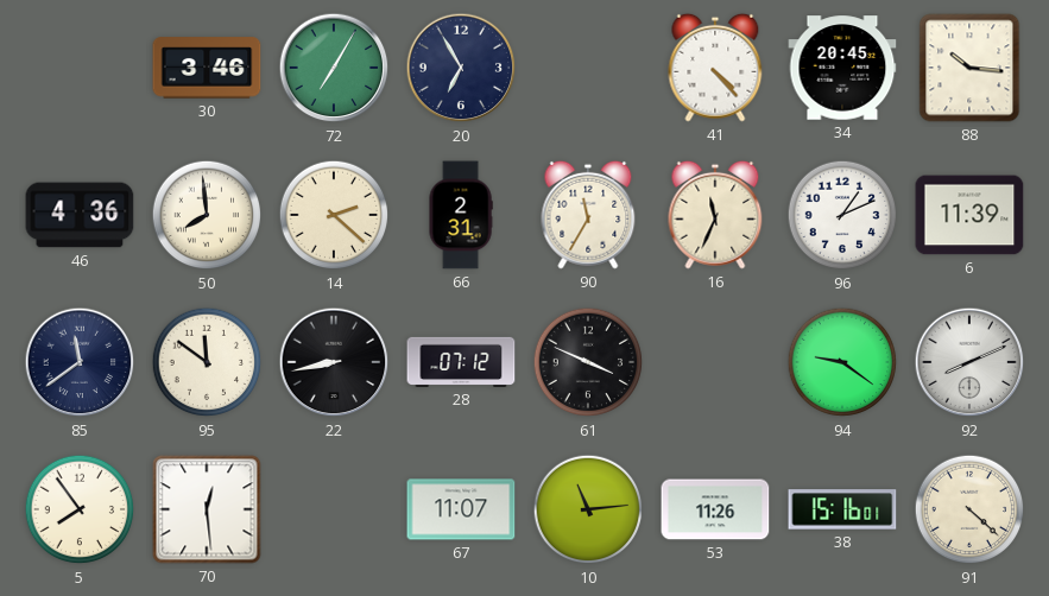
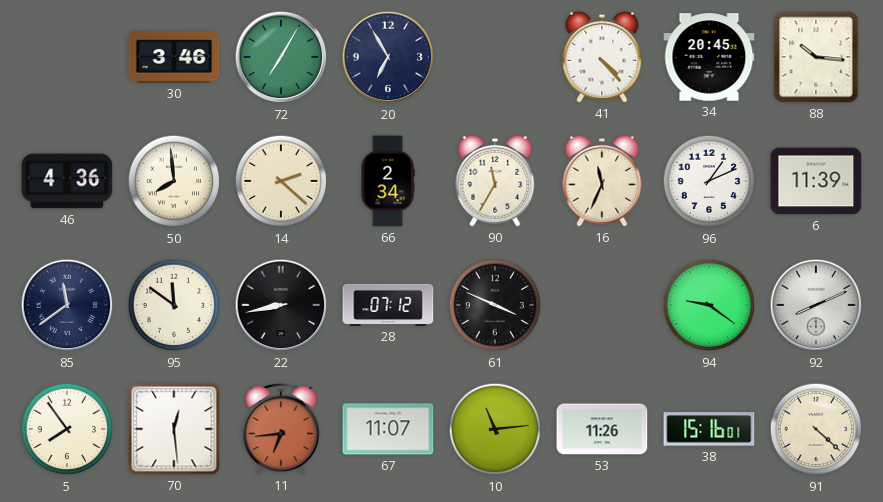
66: 2:31 -> 2:34 (388, 181)
11: none -> 6:44 (281, 429)
